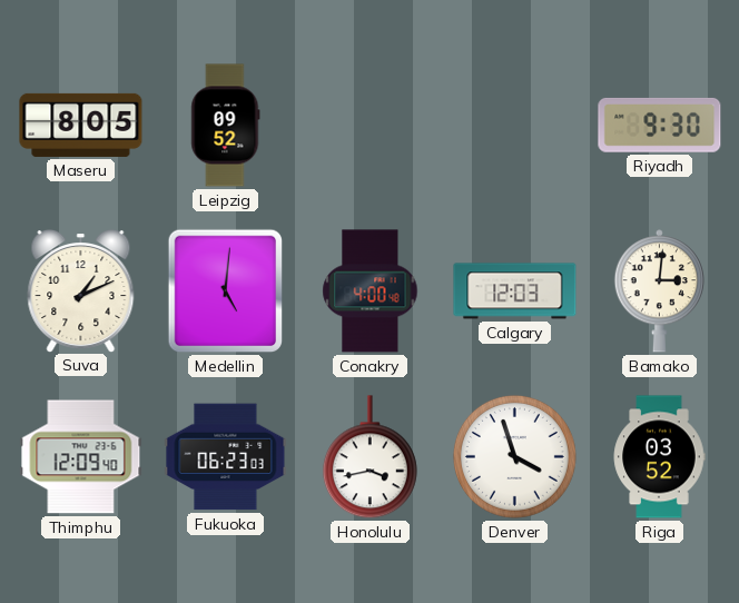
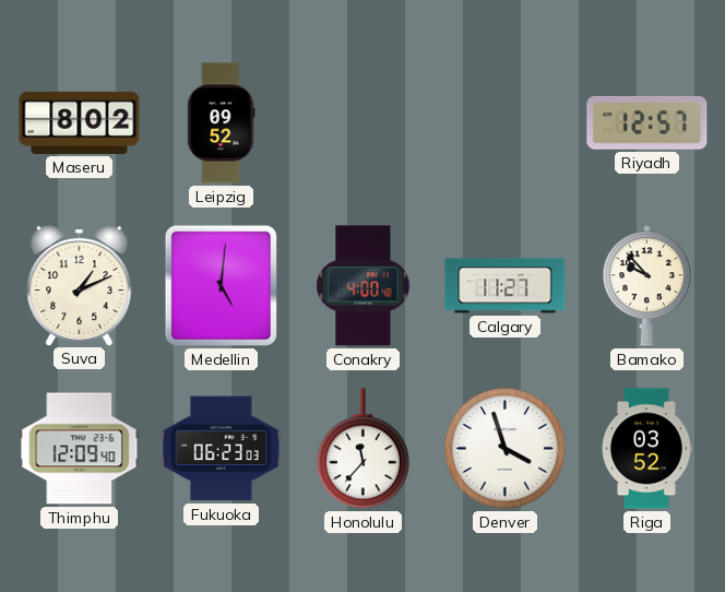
Maseru: 8:05 -> 8:02 (80, 122)
Riyadh: 9:30 -> 12:57 (647, 122)
Calgary: 12:03 -> 11:27 (506, 286)
Bamako: 3:01 -> 9:53 (646, 286)
Honolulu: 3:43 -> 11:37 (362, 449)
